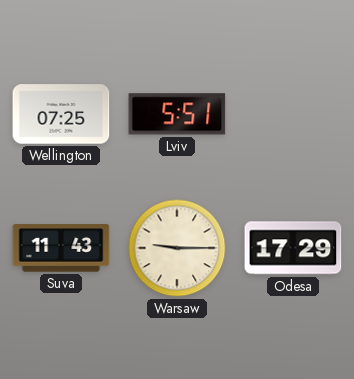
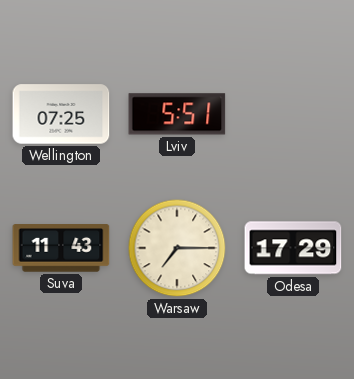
Warsaw: 9:15 -> 7:15 (177, 248)
